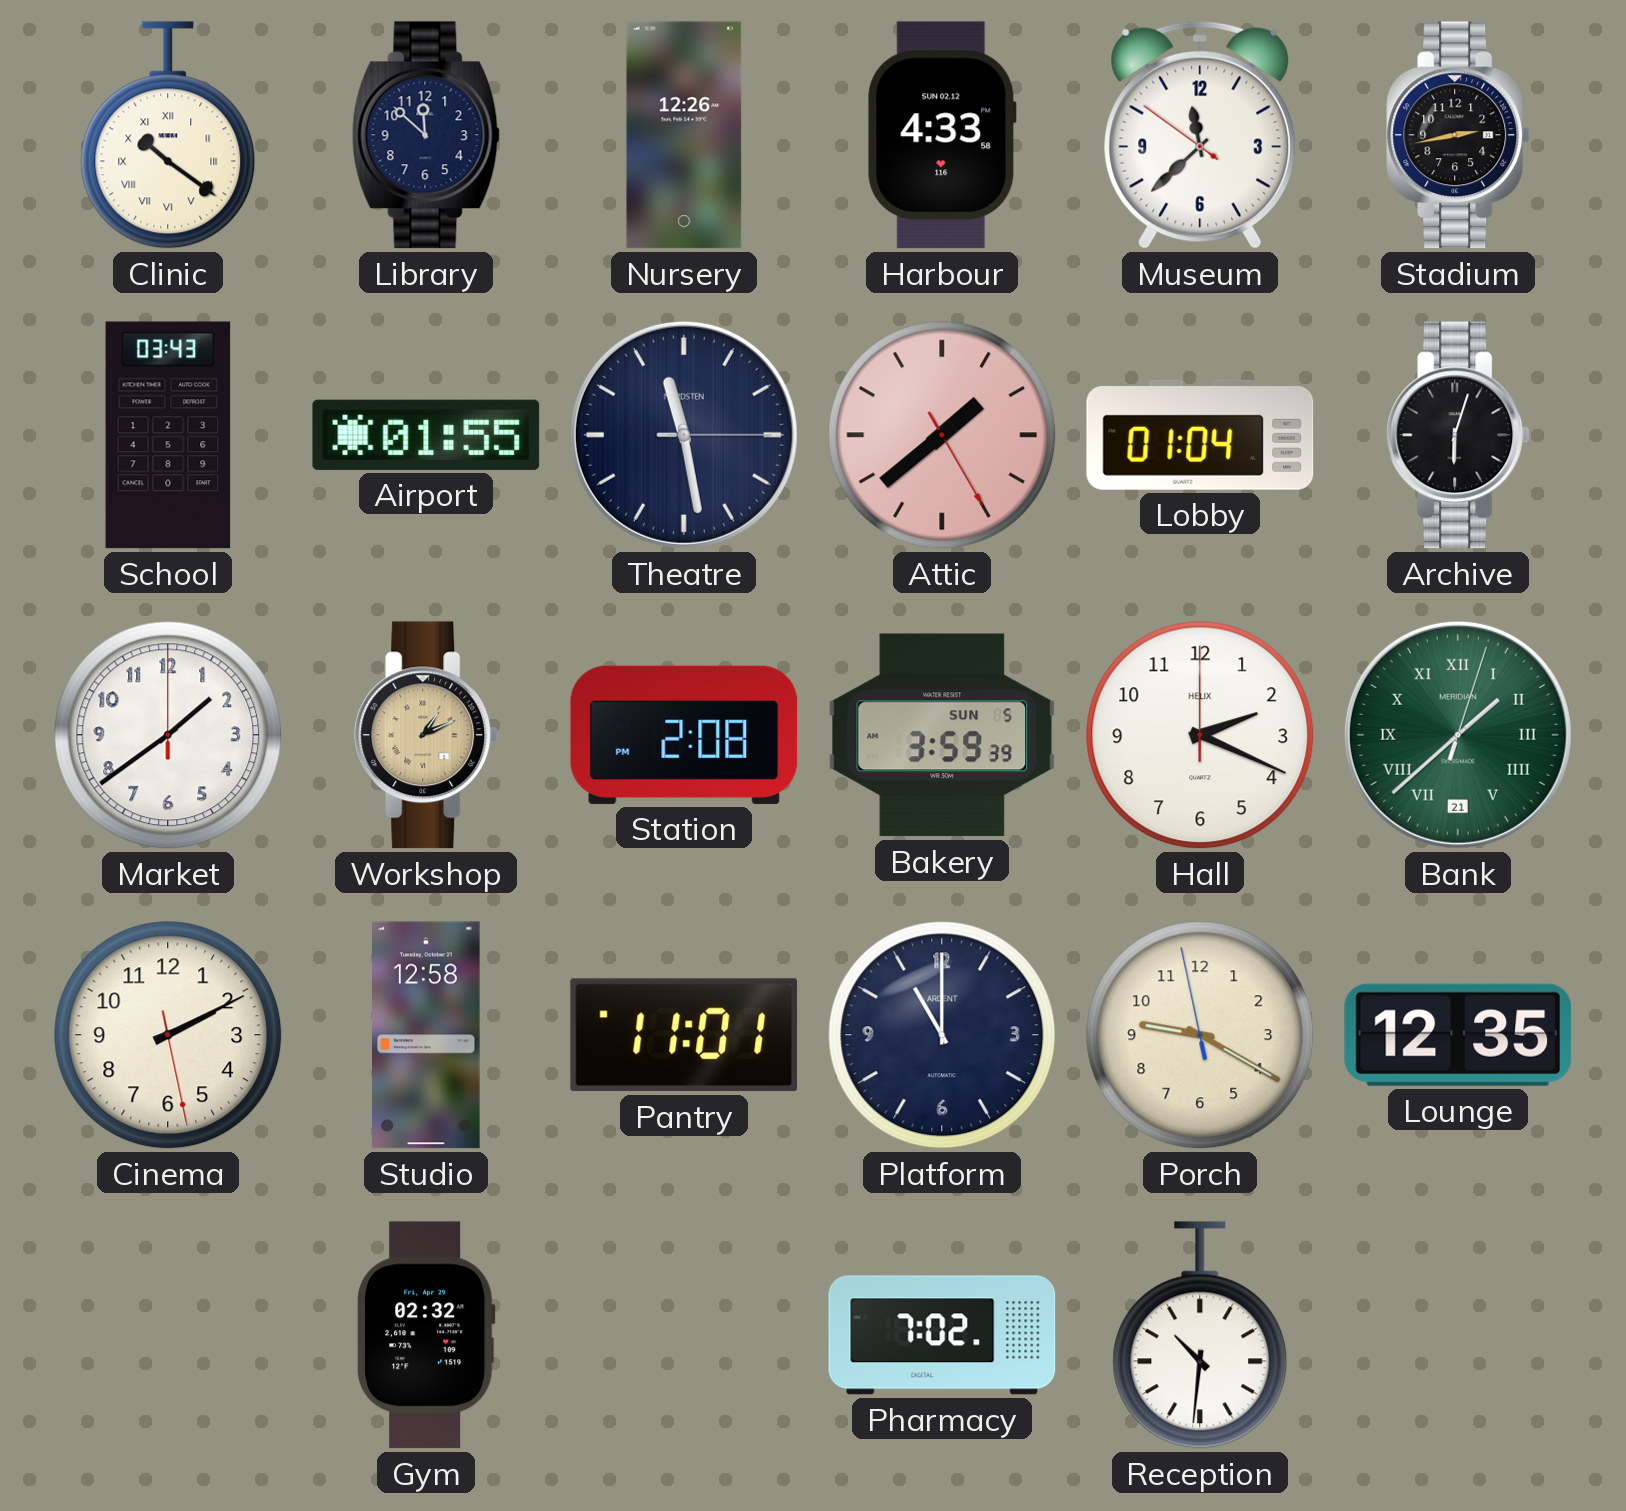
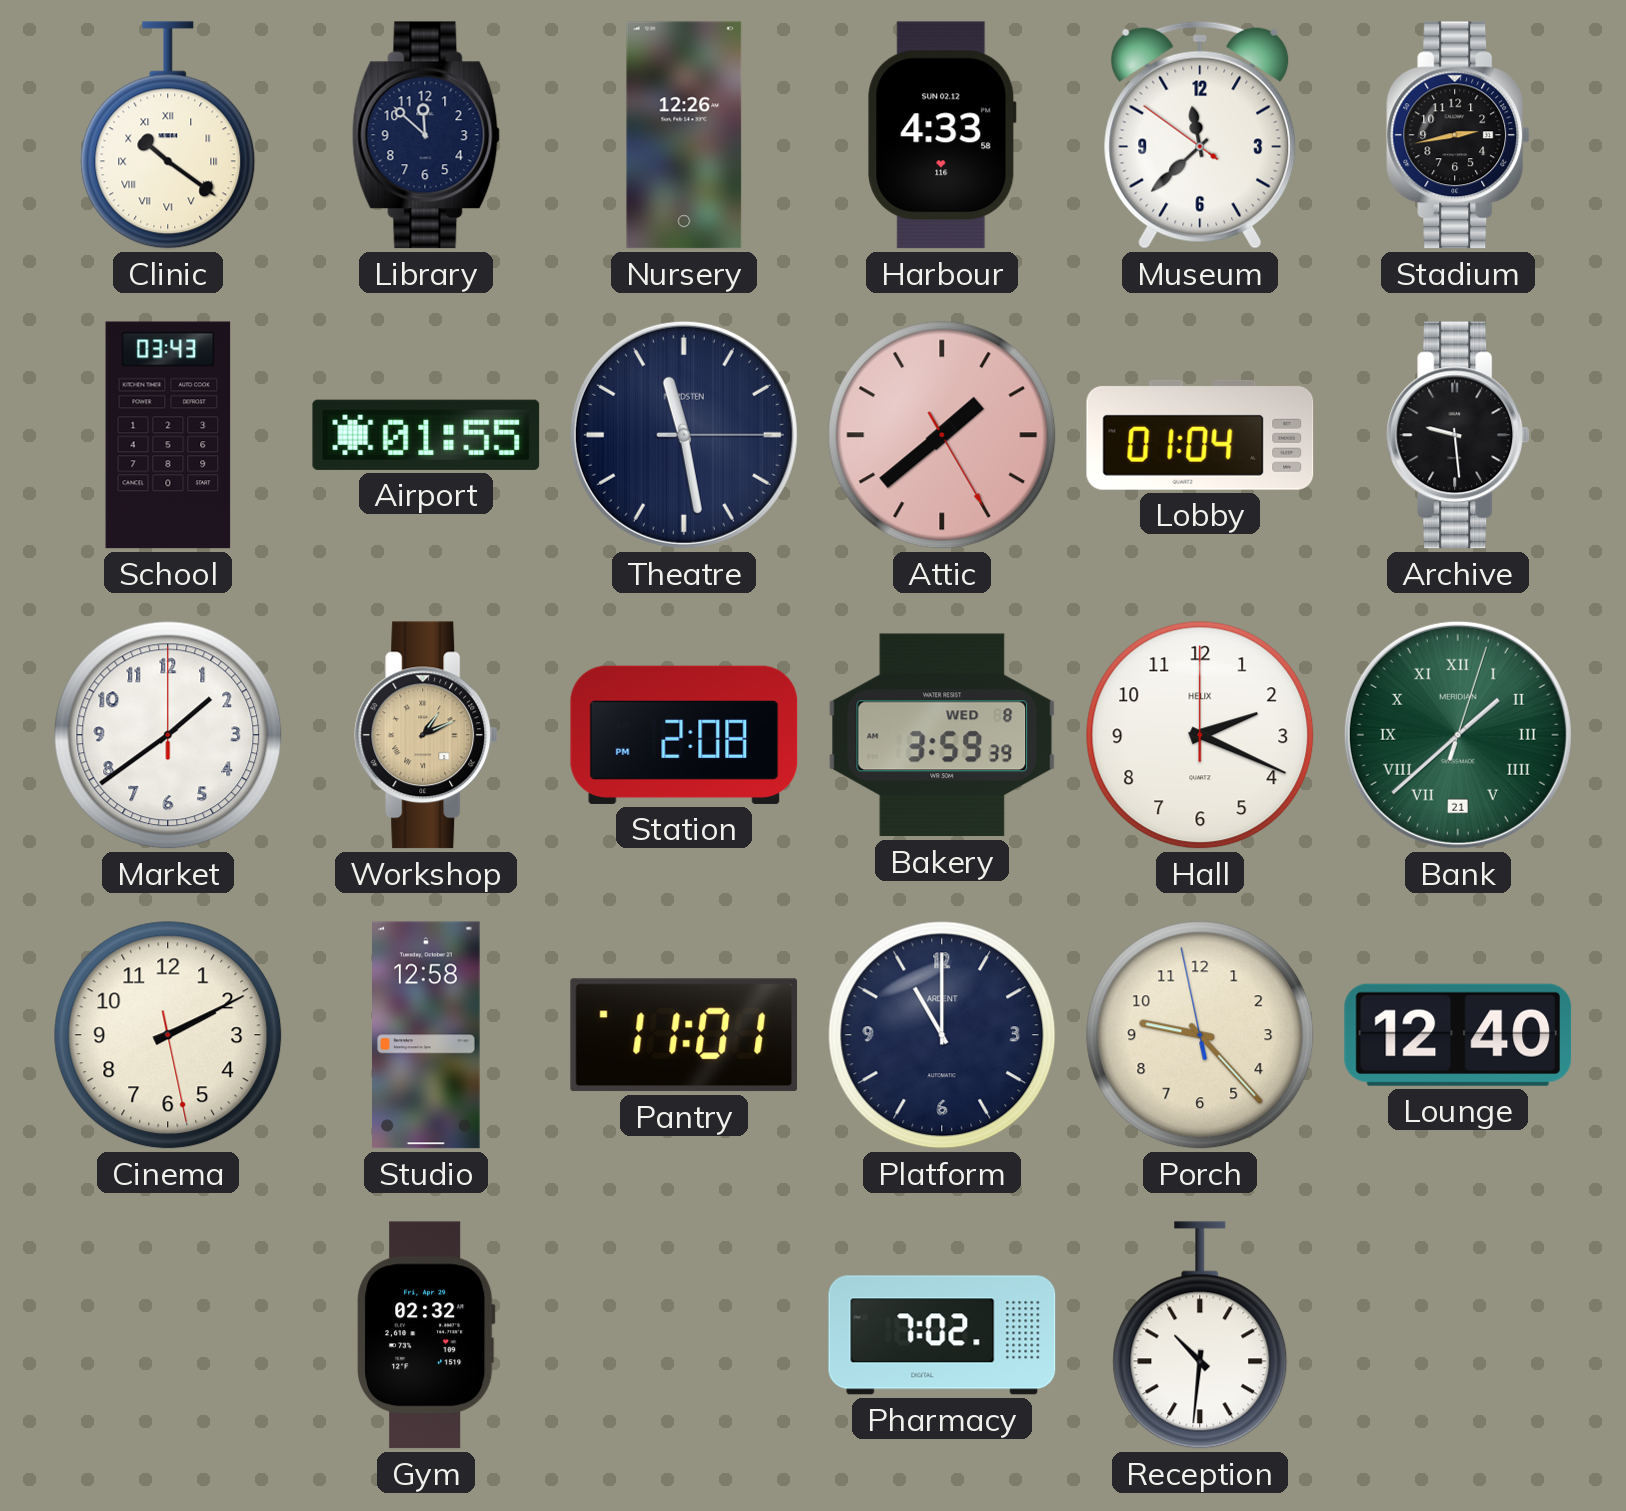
Archive: 6:03 -> 9:29 (1458, 435)
Bakery date: SUN 5 -> WED 8 (942, 735)
Porch: 9:19 -> 9:22 (1200, 1035)
Lounge: 12:35 -> 12:40 (1458, 1035)
